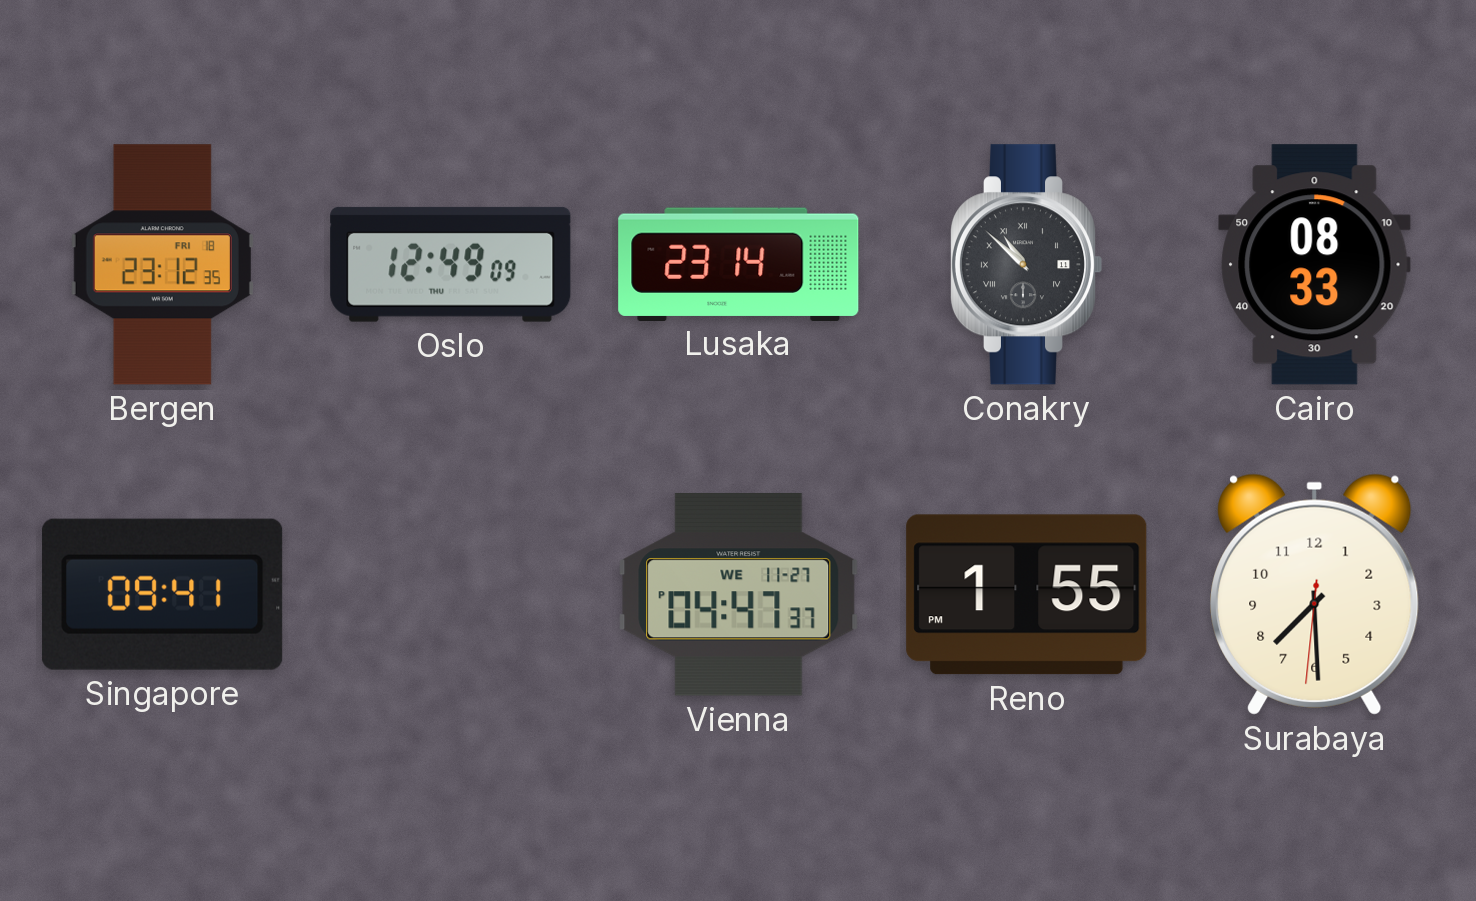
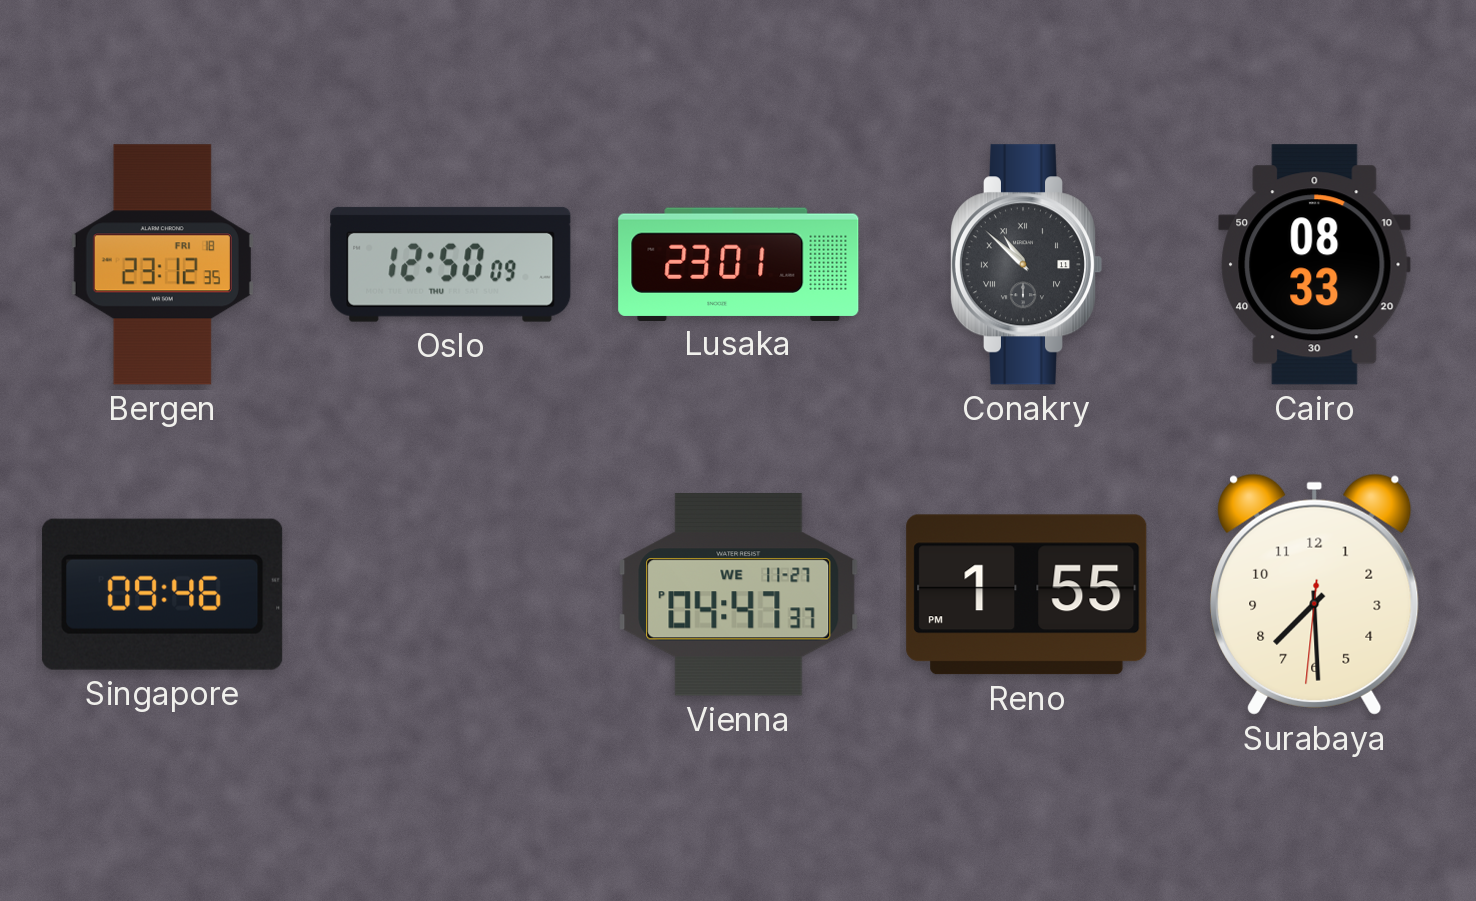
Oslo: 12:49 -> 12:50 (451, 264)
Lusaka: 23:14 -> 23:01 (739, 264)
Singapore: 09:41 -> 09:46 (163, 594)
